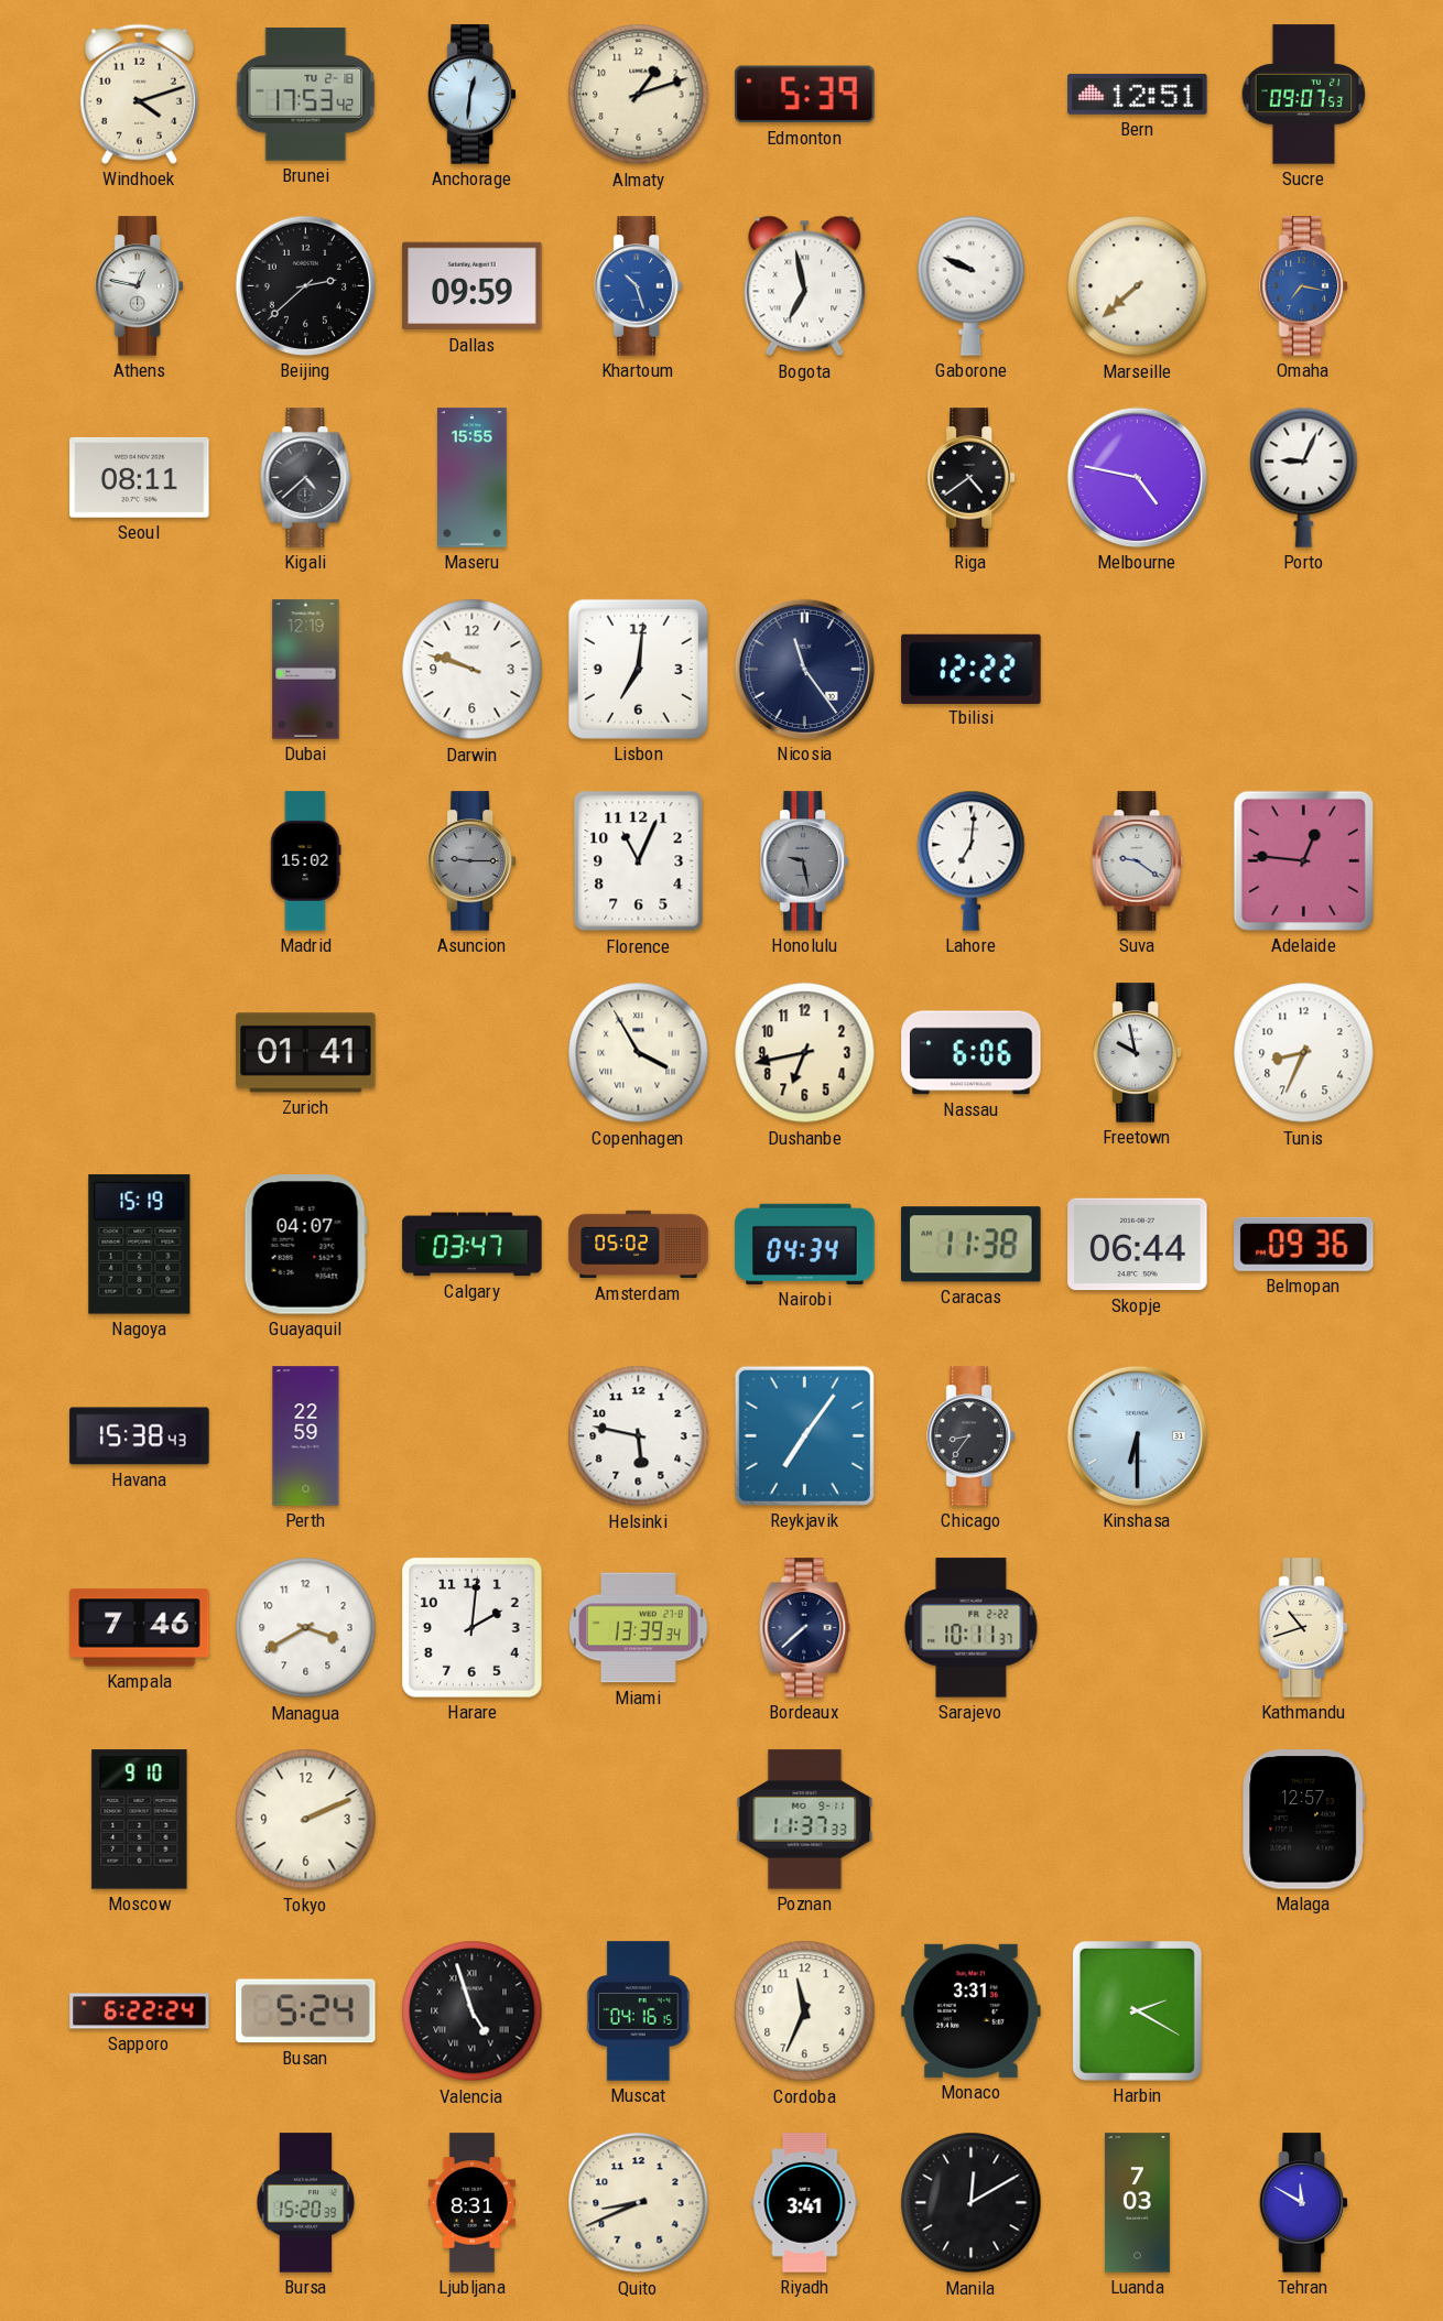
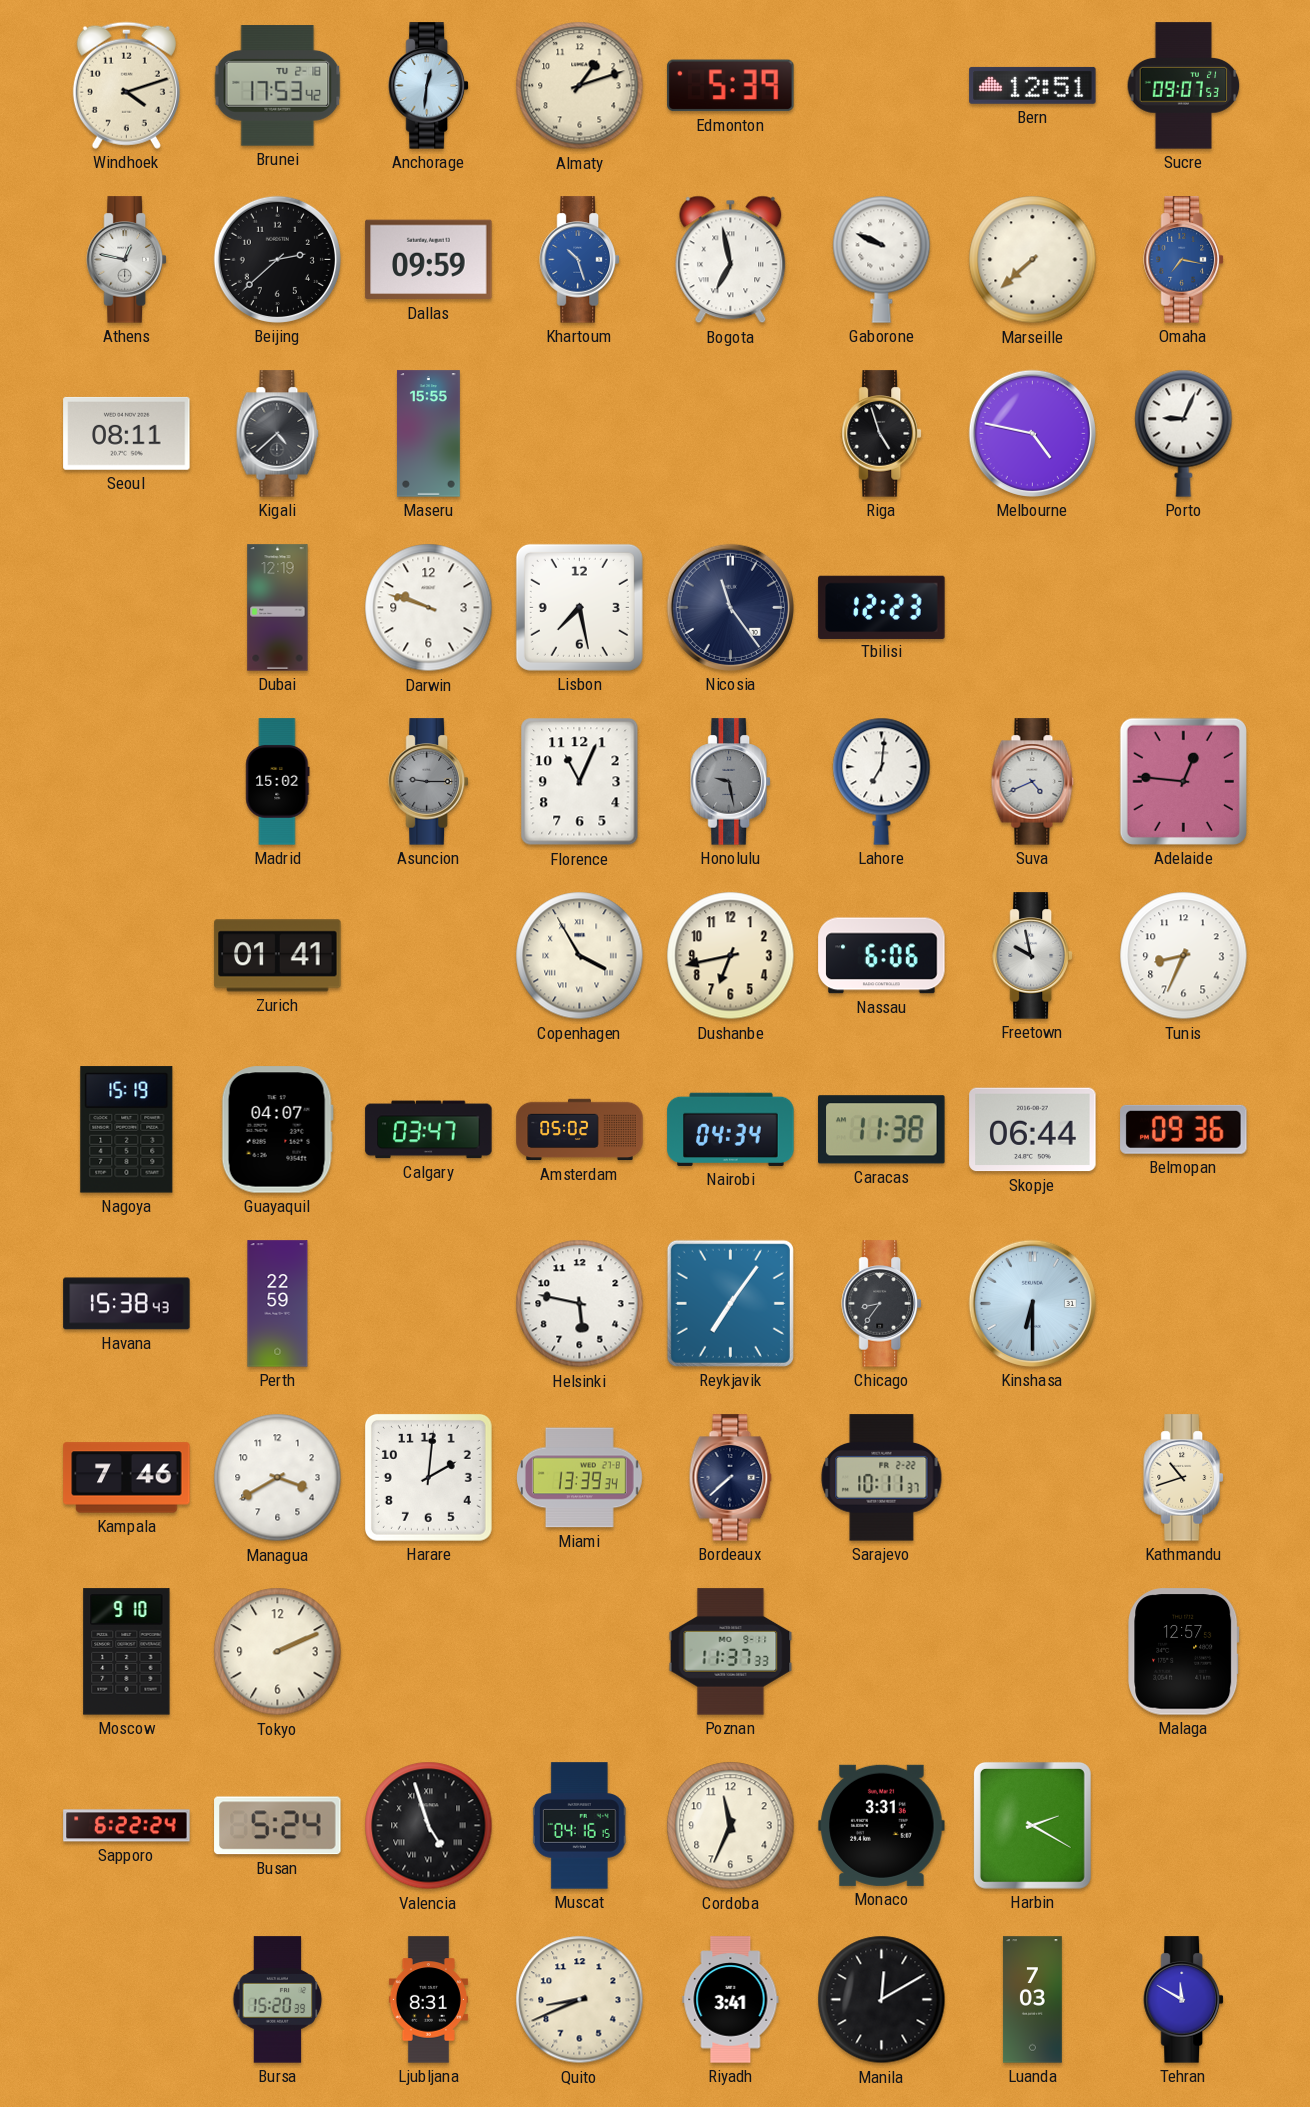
Riga: 4:39 -> 4:57 (882, 434)
Lisbon: 7:01 -> 7:28 (579, 607)
Tbilisi: 12:22 -> 12:23 (882, 607)
Suva: 9:21 -> 4:41 (1033, 782)
